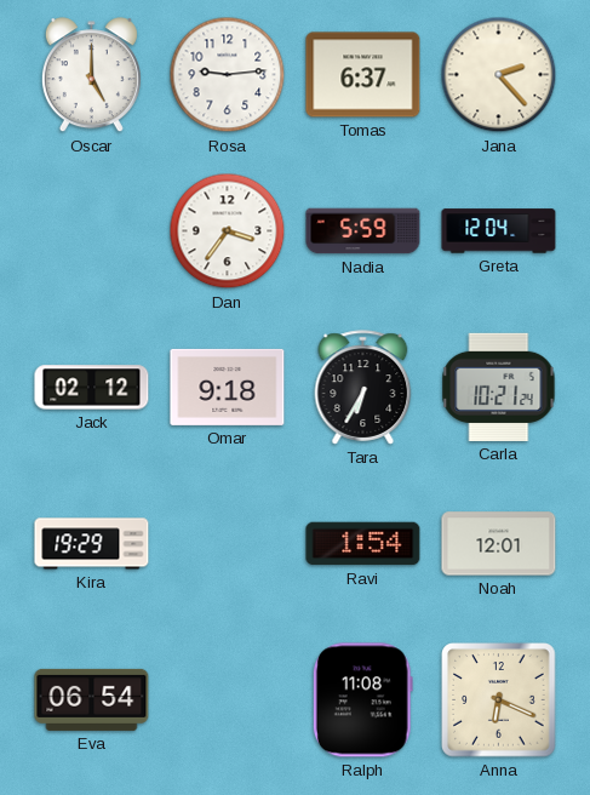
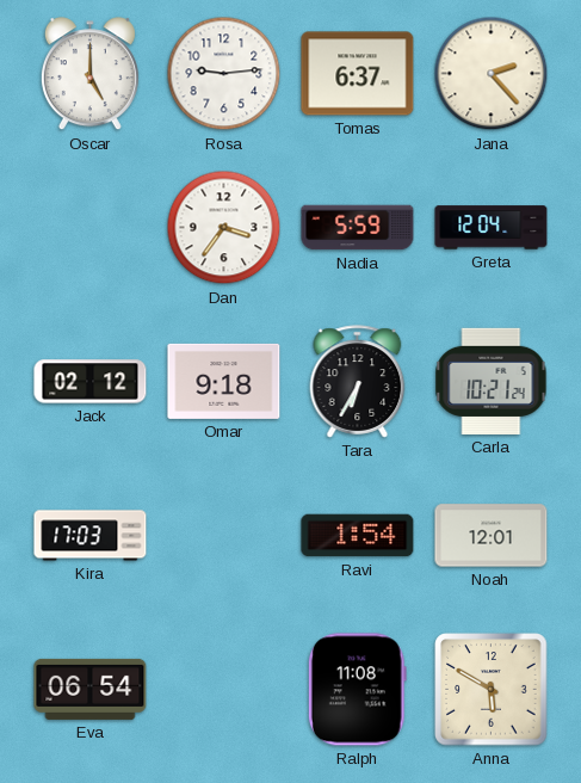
Kira: 19:29 -> 17:03 (91, 536)
Anna: 6:19 -> 5:50 (492, 690)
